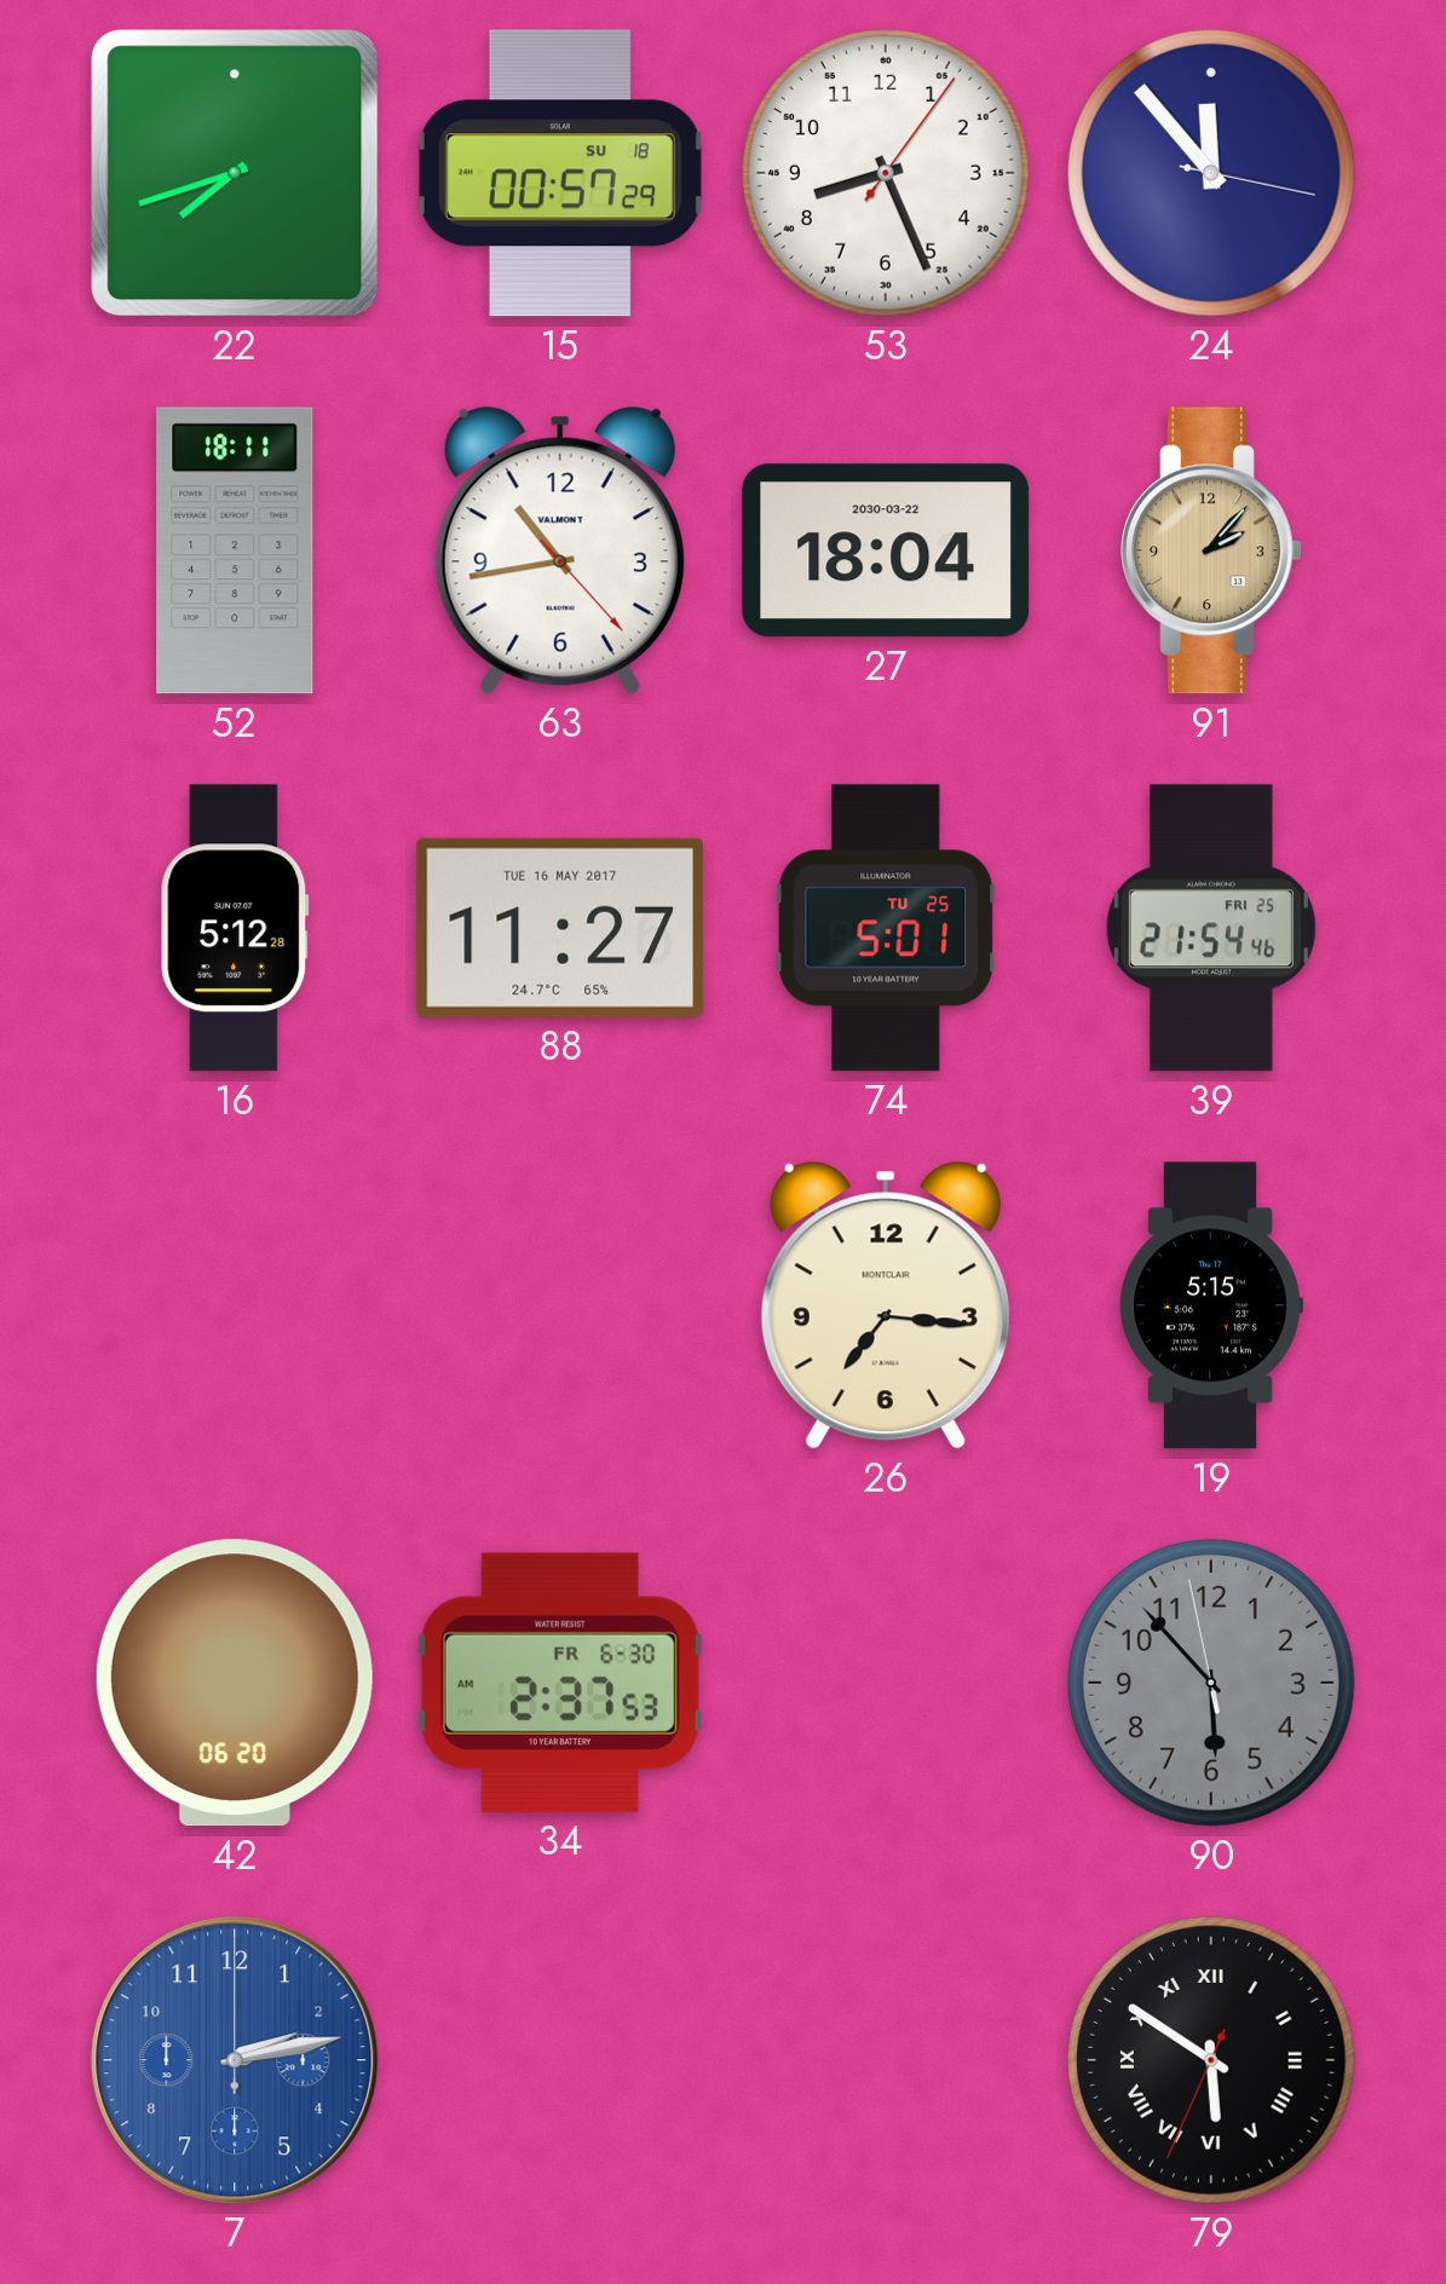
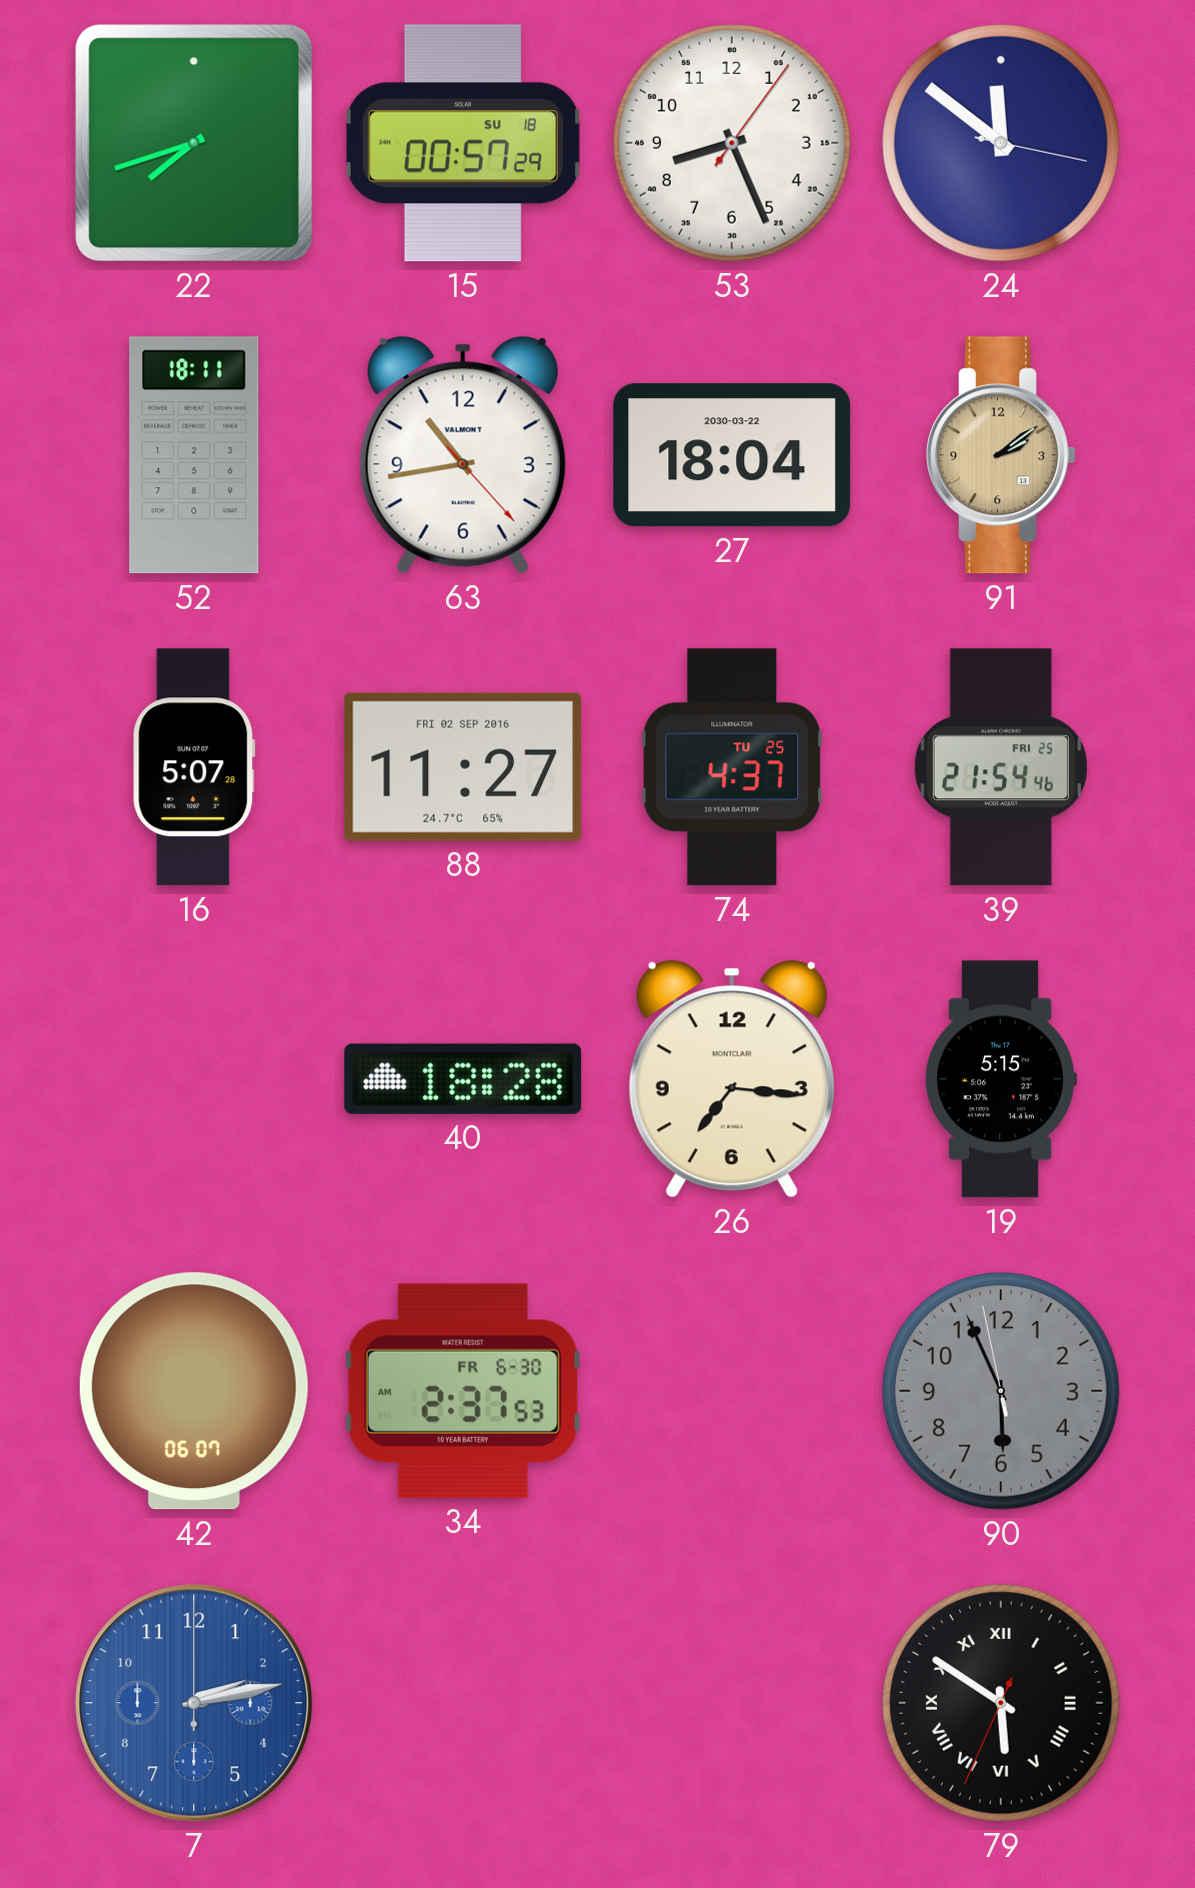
24: 11:53 -> 11:51 (1001, 143)
91: 2:07 -> 2:09 (1001, 455)
16: 5:12 -> 5:07 (194, 767)
88 date: TUE 16 MAY 2017 -> FRI 02 SEP 2016 (463, 767)
74: 5:01 -> 4:37 (732, 767)
40: none -> 18:28 (463, 1079)
42: 06:20 -> 06:07 (194, 1391)
90: 5:52 -> 5:55 (1001, 1391)
